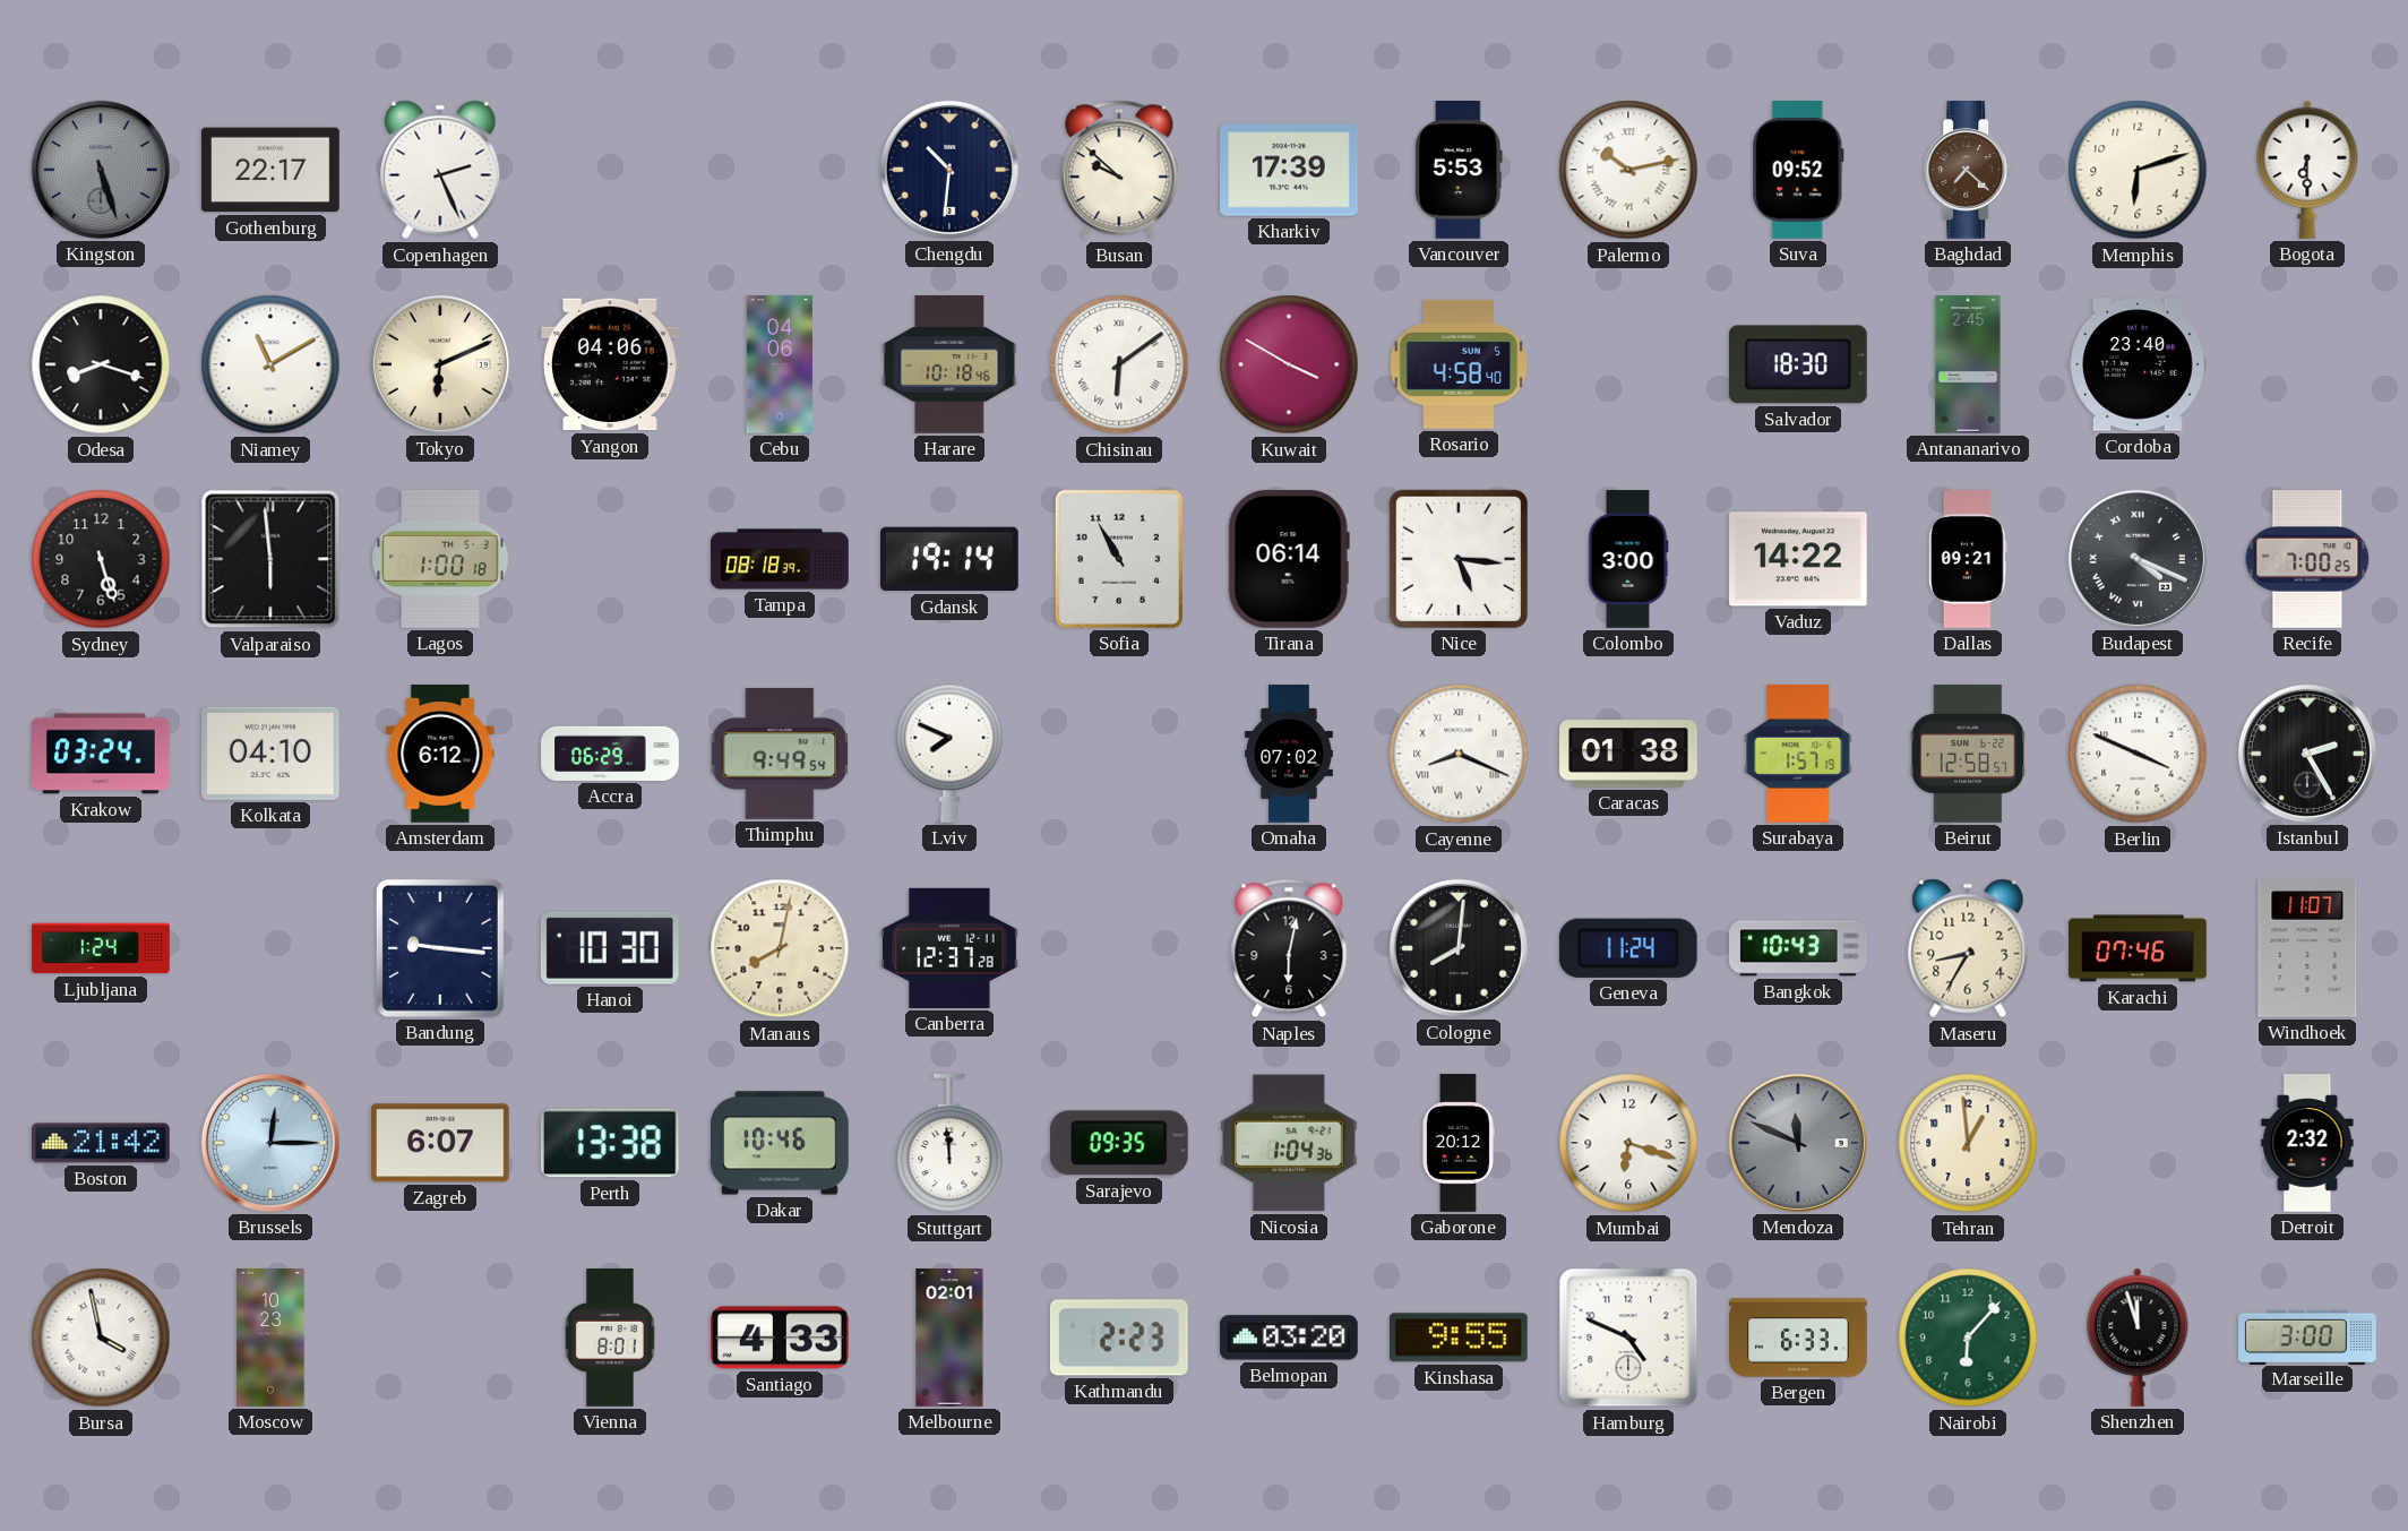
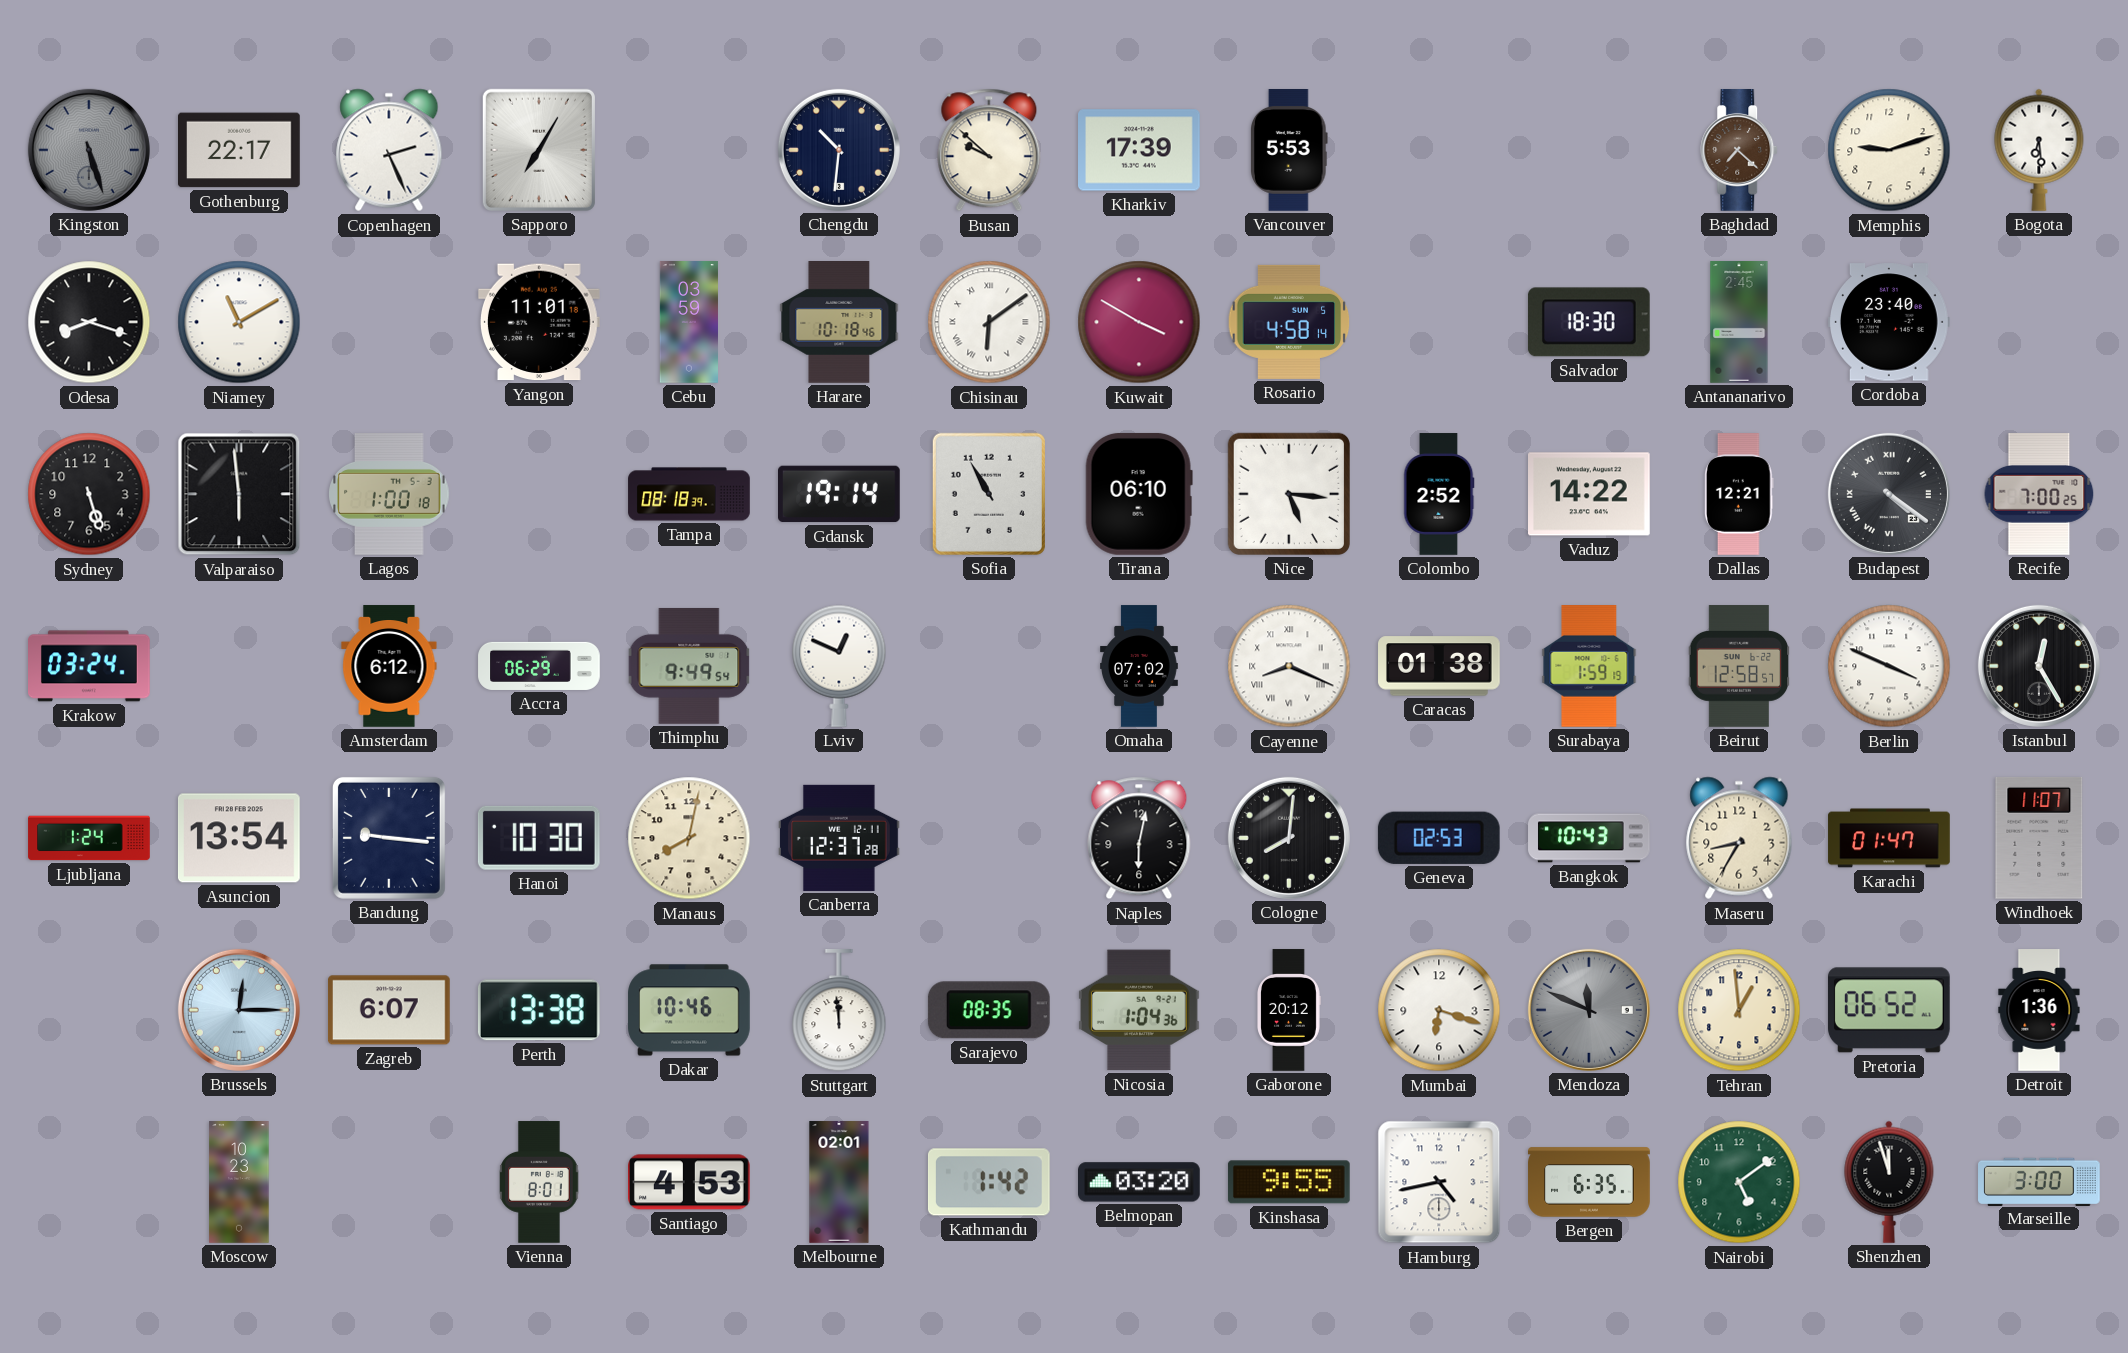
Sapporo: none -> 7:05 (539, 150)
Palermo: 10:13 -> none (1628, 170)
Suva: 09:52 -> none (1798, 171)
Memphis: 6:12 -> 9:12 (1889, 150)
Bogota: 6:30 -> 6:29 (2039, 150)
Tokyo: 6:11 -> none (440, 364)
Yangon: 04:06 -> 11:01 (539, 322)
Cebu: 04:06 -> 03:59 (689, 322)
Rosario: 4:58:40 -> 4:58:14 (1289, 322)
Tirana: 06:14 -> 06:10 (1139, 494)
Colombo: 3:00 -> 2:52 (1439, 494)
Dallas: 09:21 -> 12:21 (1740, 494)
Budapest: 4:19 -> 4:21 (1889, 494)
Kolkata: 04:10 -> none (272, 754)
Lviv: 7:49 -> 12:49 (839, 666)
Surabaya: 1:57 -> 1:59 (1589, 667)
Istanbul: 2:25 -> 12:25 (2039, 666)
Asuncion: none -> 13:54 (239, 838)
Geneva: 11:24 -> 02:53 (1439, 838)
Karachi: 07:46 -> 01:47 (1889, 838)
Boston: 21:42 -> none (101, 1143)
Sarajevo: 09:35 -> 08:35 (989, 1010)
Pretoria: none -> 06:52 (1889, 1010)
Detroit: 2:32 -> 1:36 (2039, 1010)
Bursa: 3:58 -> none (101, 1338)
Santiago: 4:33 -> 4:53 (690, 1182)
Kathmandu: 2:23 -> 1:42 (989, 1182)
Hamburg: 4:49 -> 4:43 (1439, 1182)
Bergen: 6:33 -> 6:35 (1589, 1182)
Nairobi: 6:07 -> 5:09 (1739, 1182)
